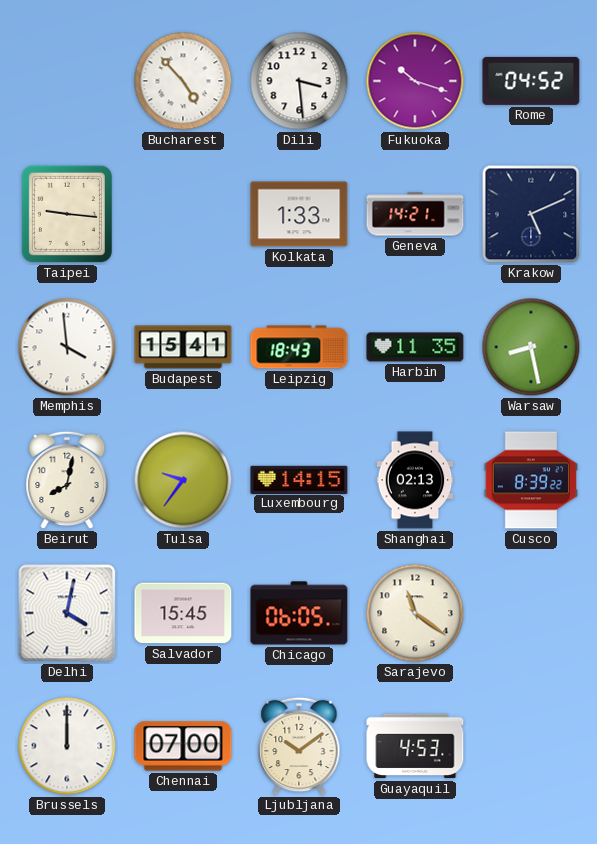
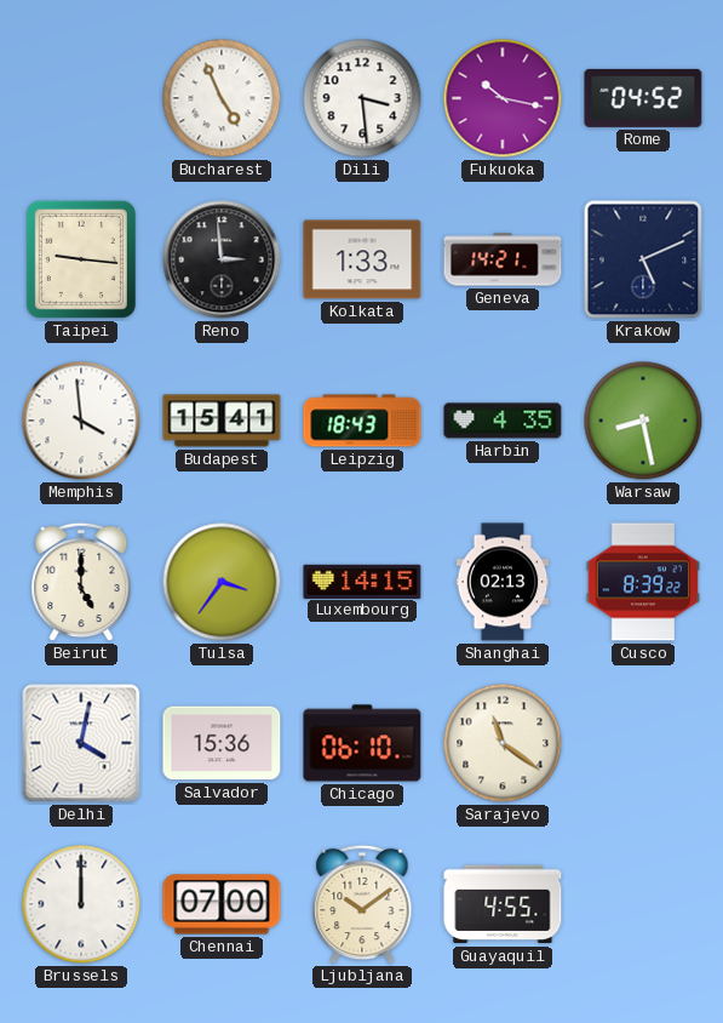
Bucharest: 4:53 -> 4:56 (222, 98)
Fukuoka: 10:18 -> 10:17 (503, 98)
Reno: none -> 2:59 (222, 259)
Harbin: 11:35 -> 4:35 (503, 421)
Beirut: 8:02 -> 5:00 (81, 582)
Tulsa: 9:36 -> 3:36 (222, 582)
Salvador: 15:45 -> 15:36 (222, 743)
Chicago: 06:05 -> 06:10 (362, 743)
Guayaquil: 4:53 -> 4:55 (503, 904)
